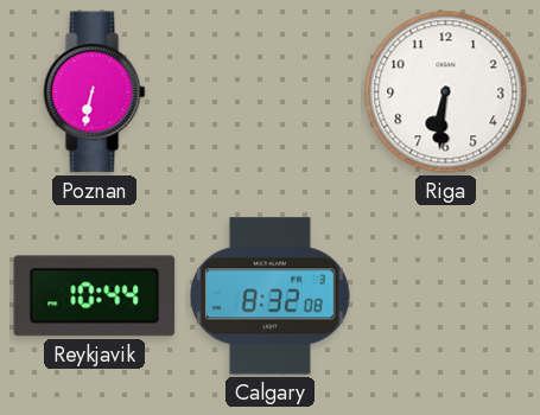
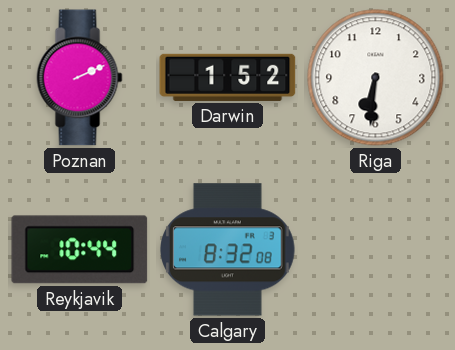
Poznan: 6:32 -> 2:11 (80, 78)
Darwin: none -> 1:52 (228, 77)
